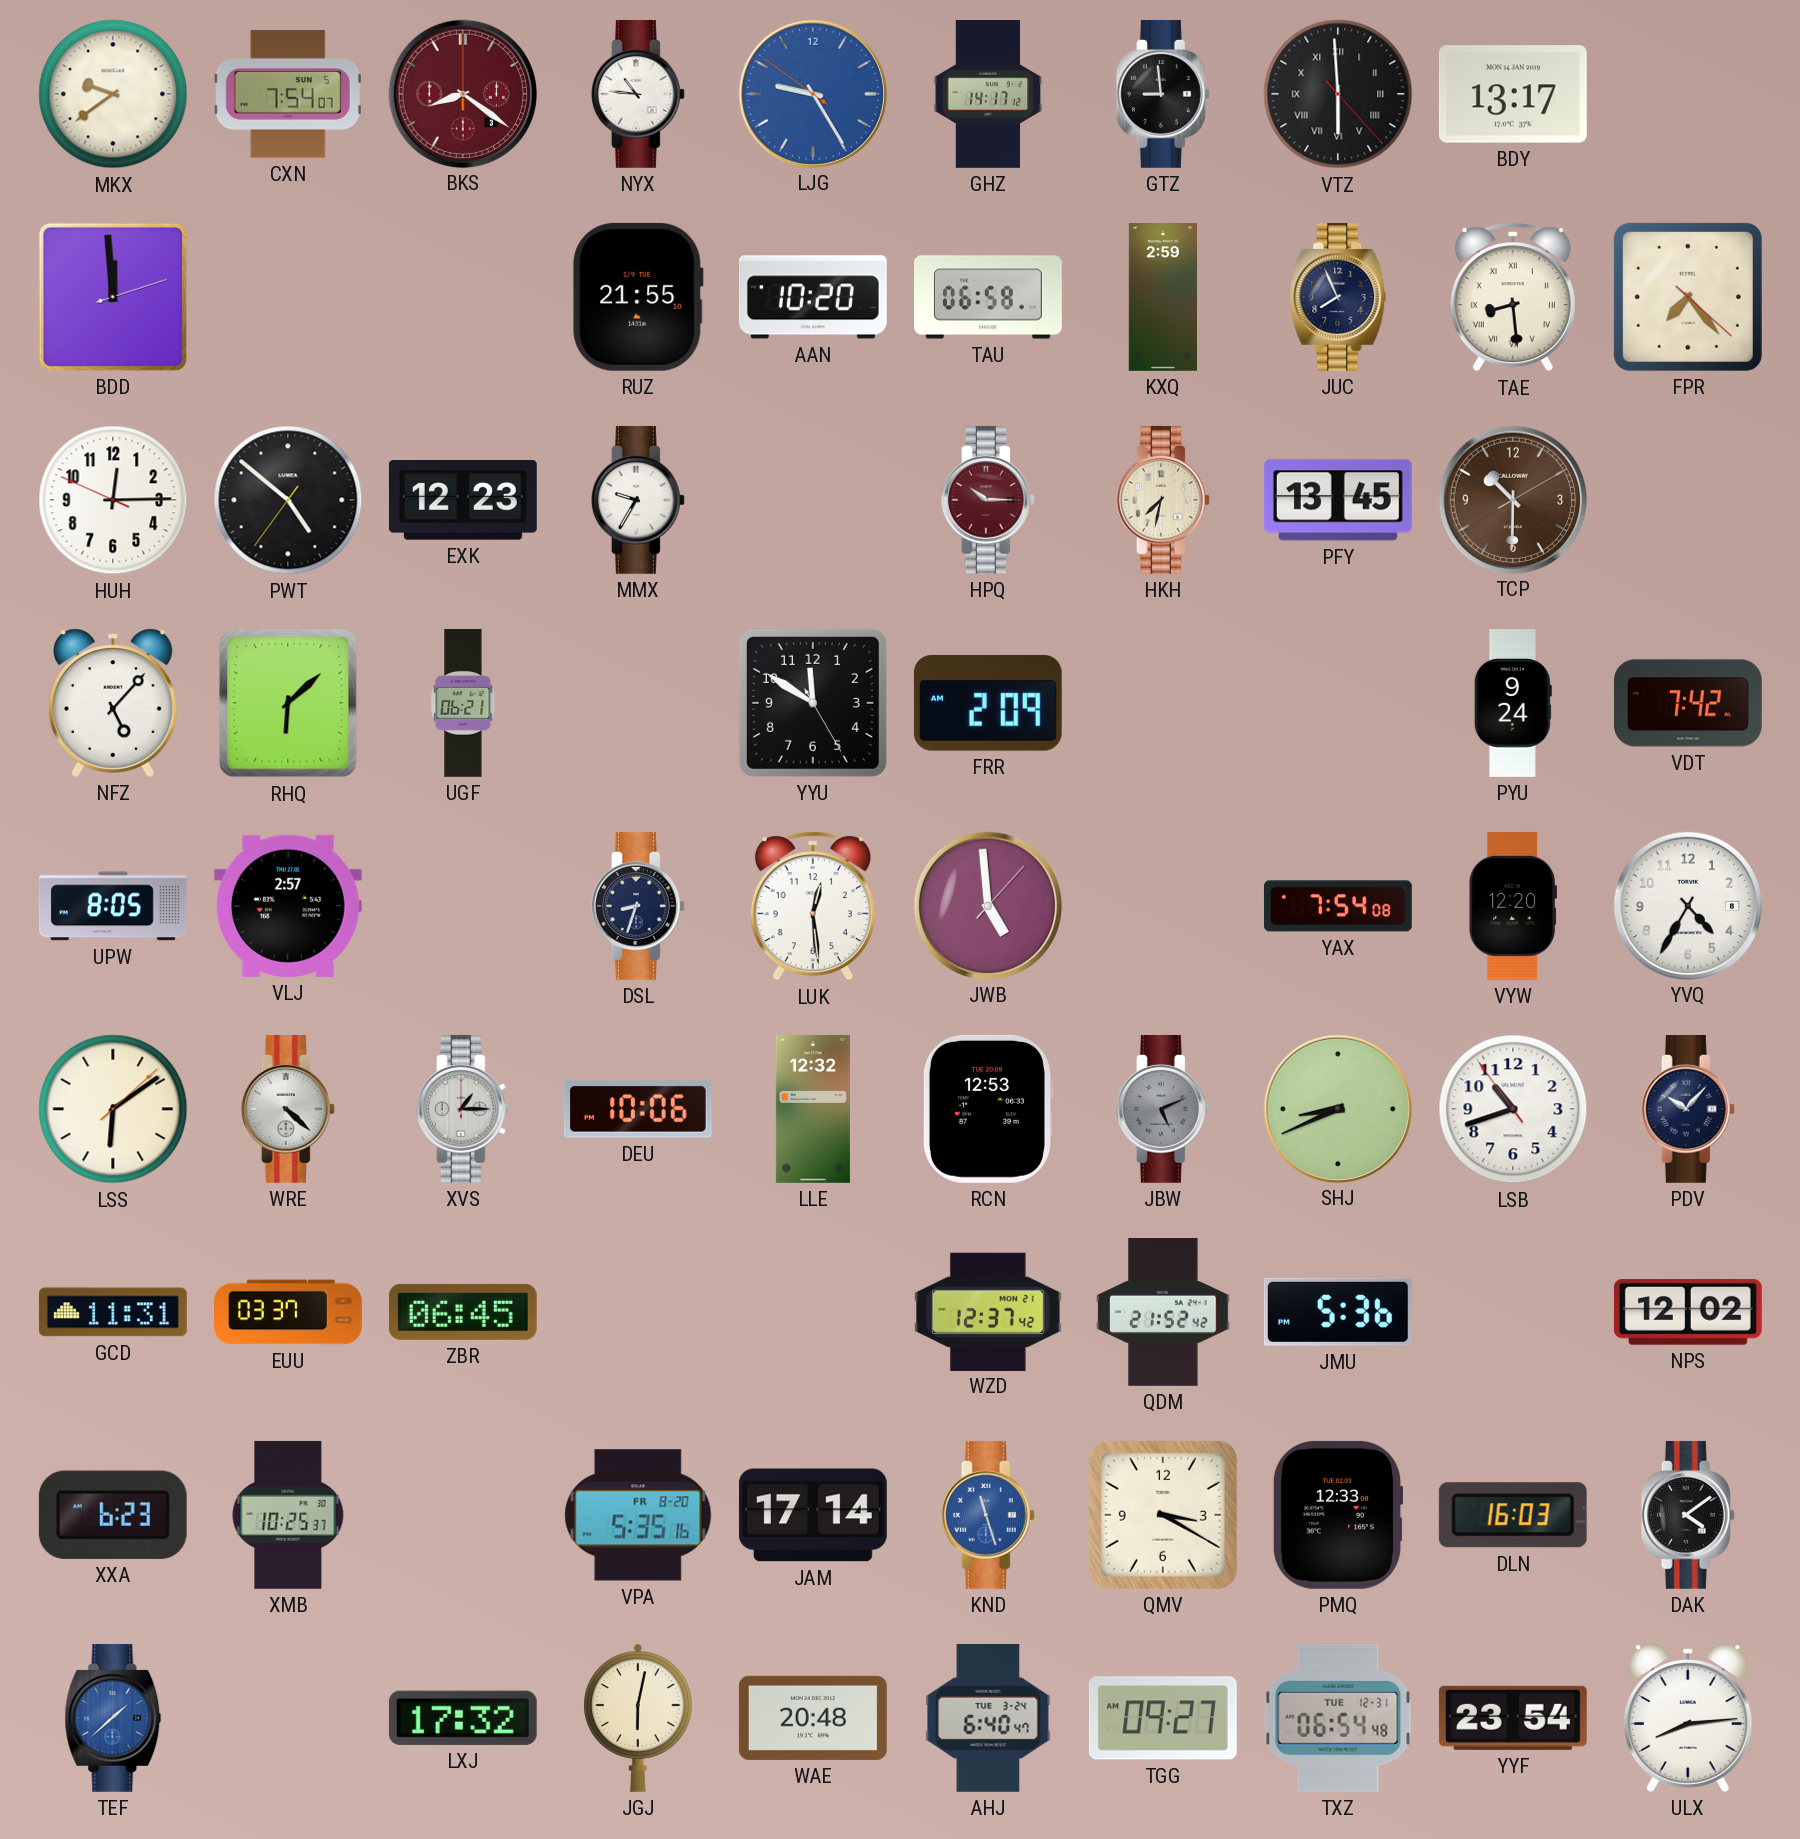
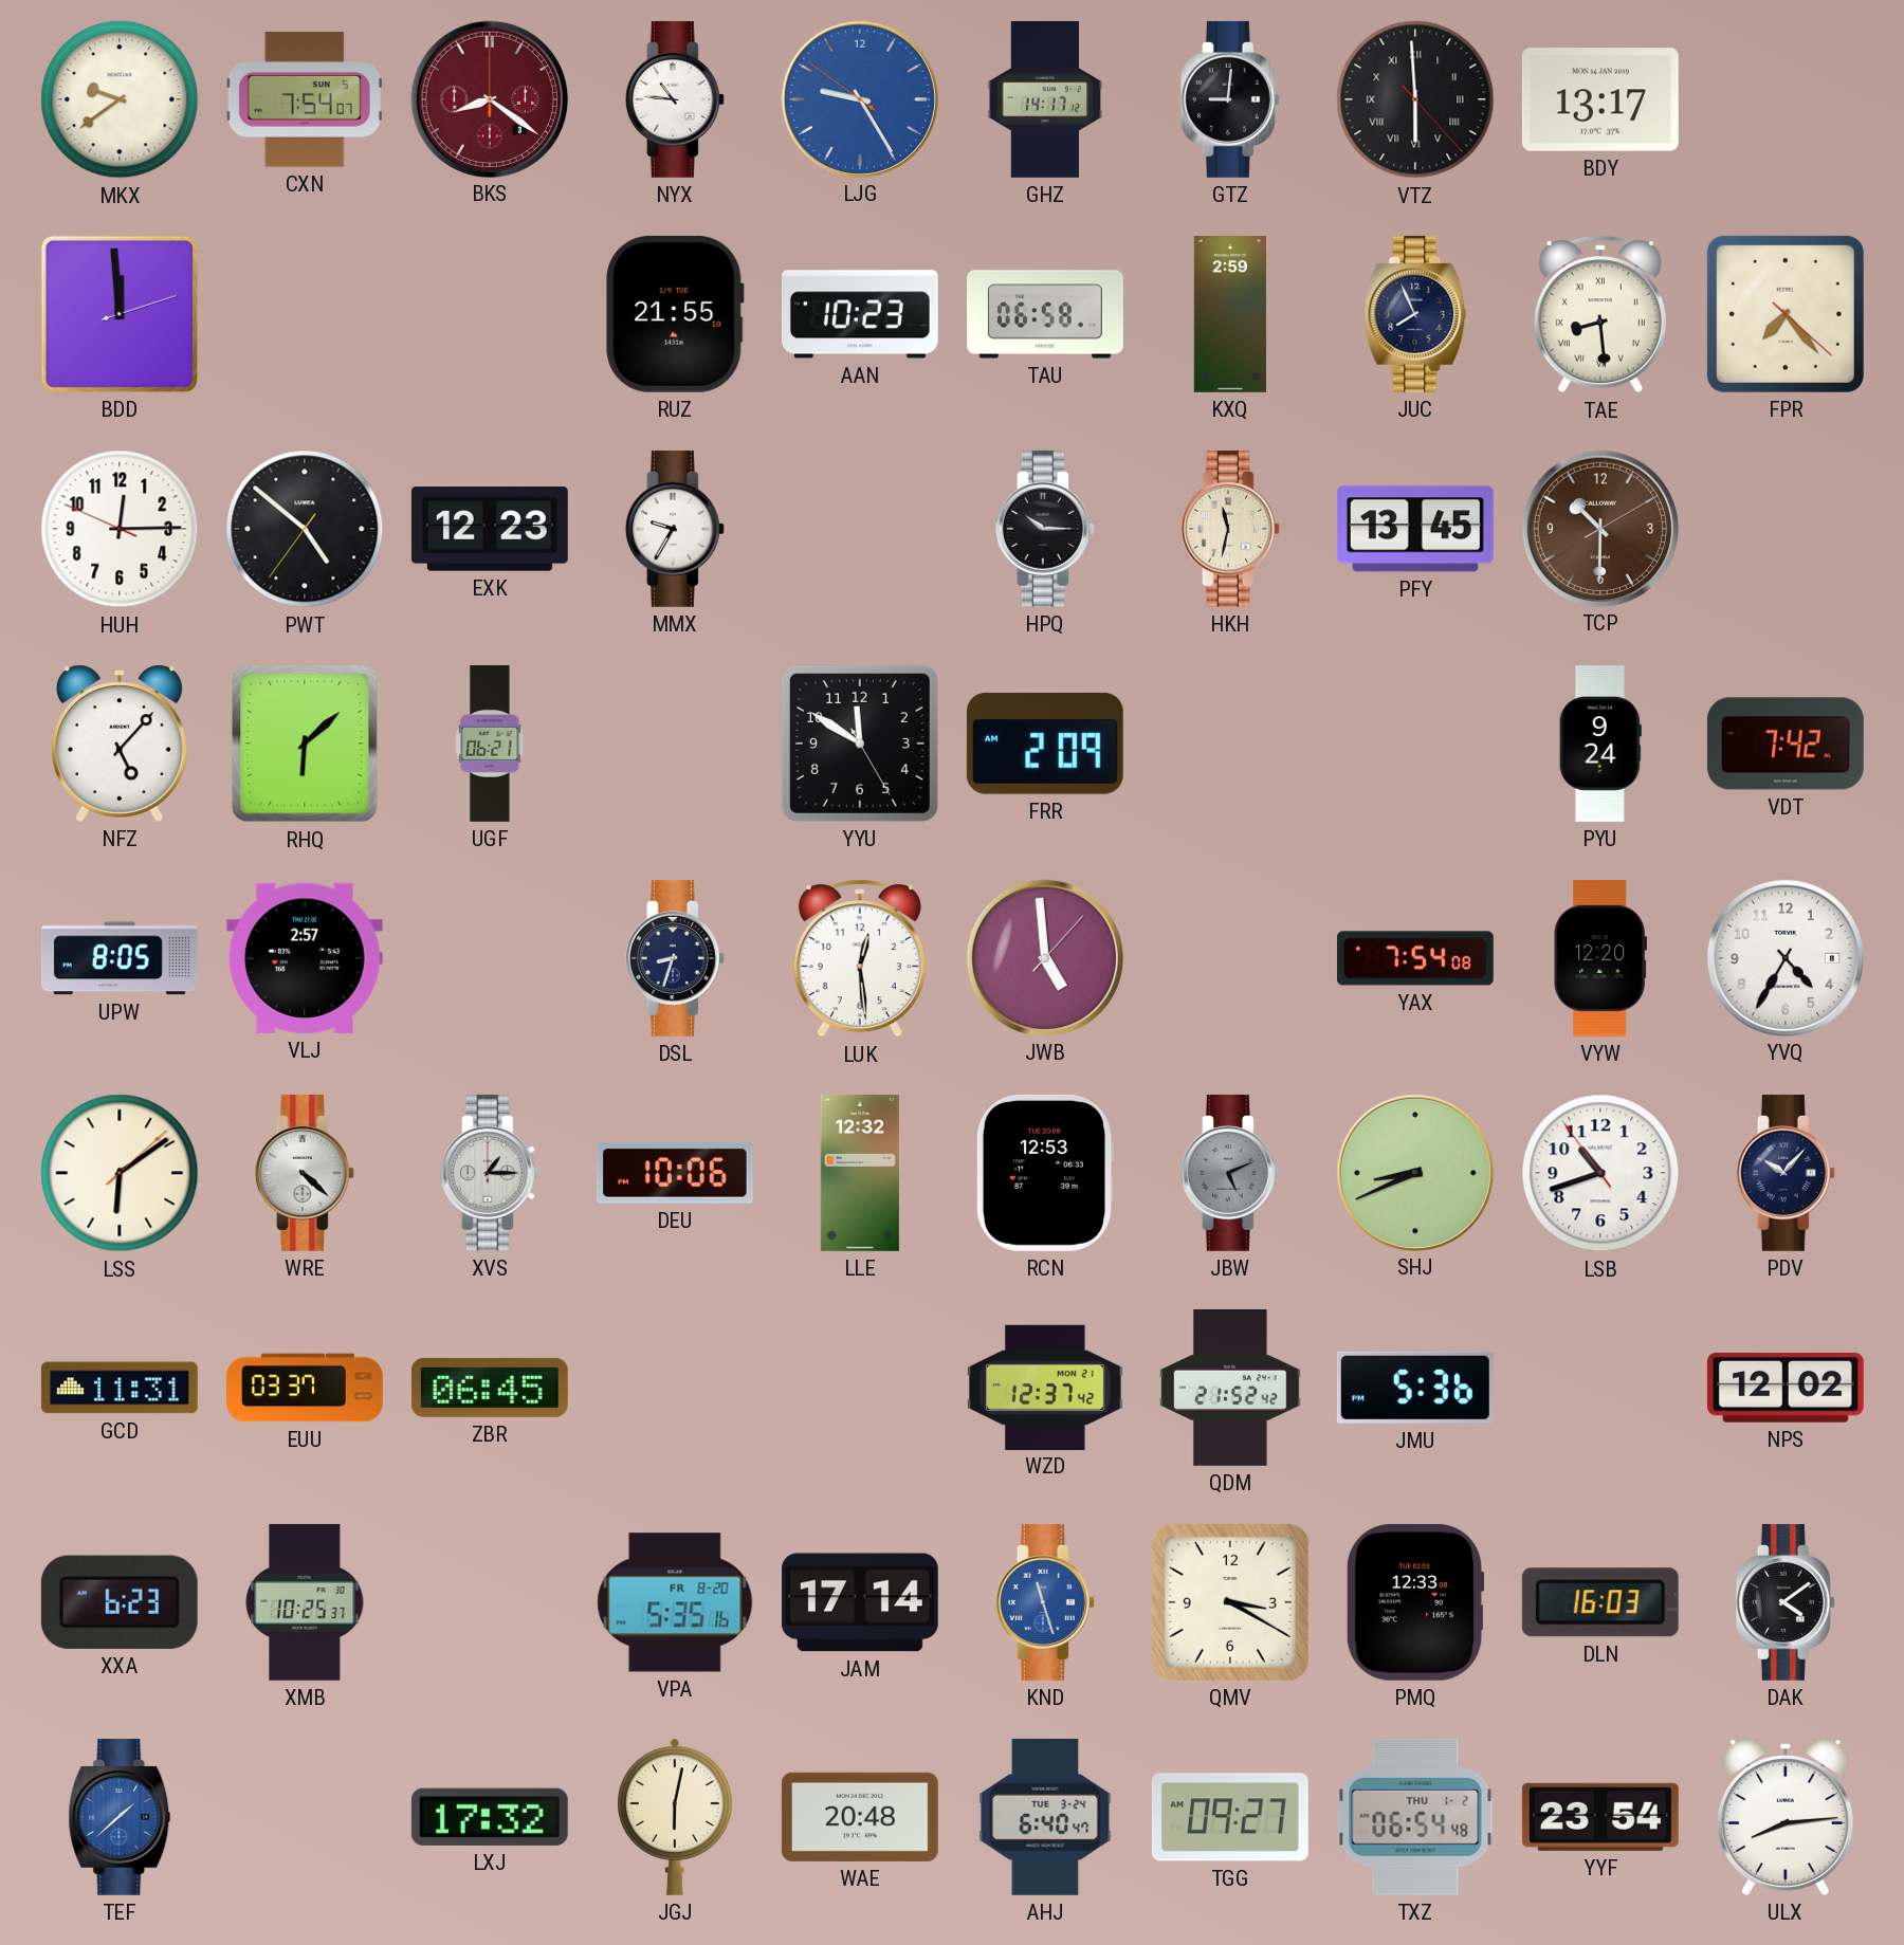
GTZ: 8:59 -> 9:01 (1230, 99)
AAN: 10:20 -> 10:23 (860, 314)
HPQ dial: burgundy -> black (1045, 529)
HKH: 7:32 -> 11:32 (1230, 529)
TXZ date: TUE 12-31 -> THU 1-2 (1415, 1817)
